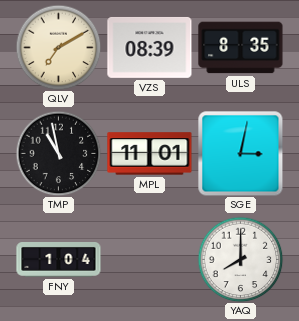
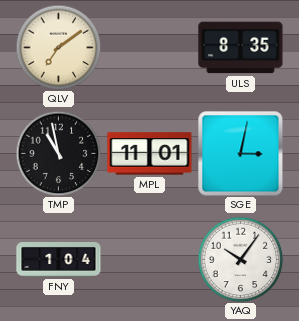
QLV: 7:10 -> 7:09 (58, 47)
VZS: 08:39 -> none (150, 47)
YAQ: 8:00 -> 10:06 (240, 259)
